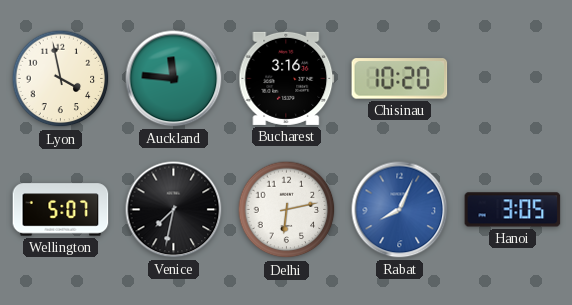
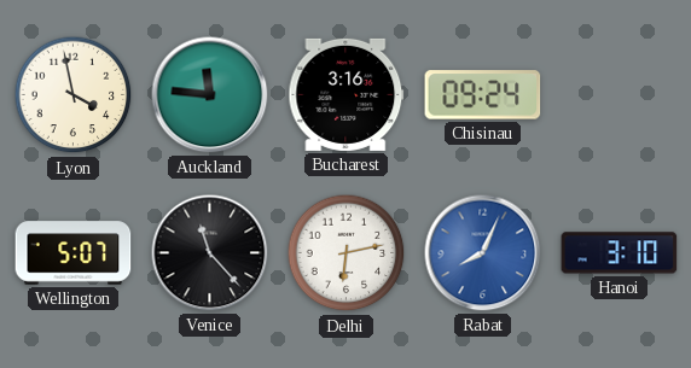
Chisinau: 10:20 -> 09:24 (483, 95)
Venice: 7:32 -> 11:23 (210, 253)
Hanoi: 3:05 -> 3:10 (620, 253)
